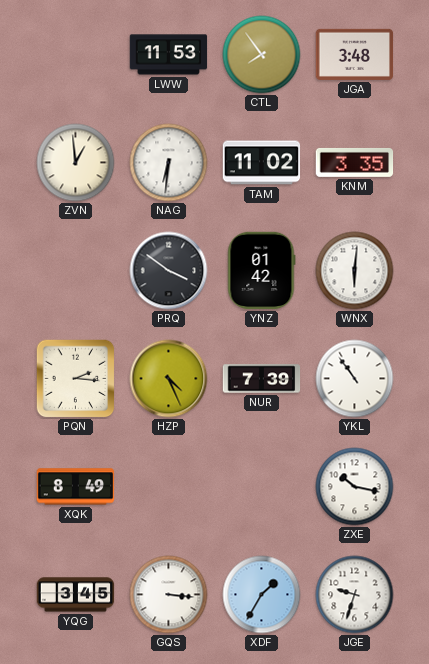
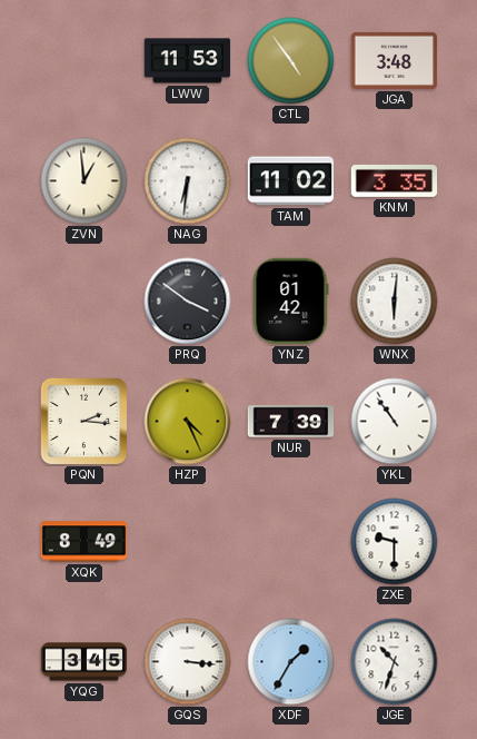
CTL: 7:54 -> 4:54 (291, 61)
ZXE: 10:17 -> 9:30 (395, 542)
JGE: 9:33 -> 10:33 (395, 662)
